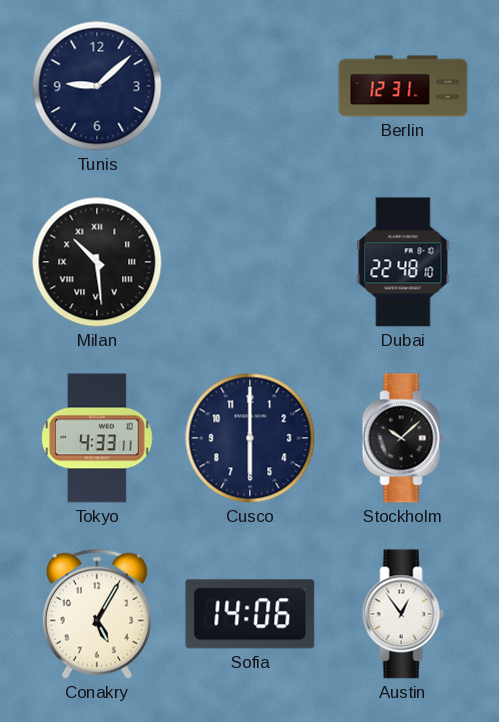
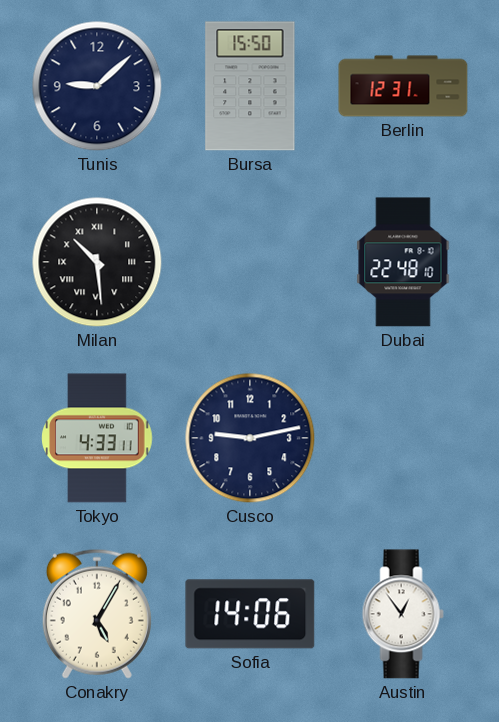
Bursa: none -> 15:50 (250, 86)
Cusco: 6:00 -> 9:13 (250, 438)
Stockholm: 10:08 -> none (403, 438)
